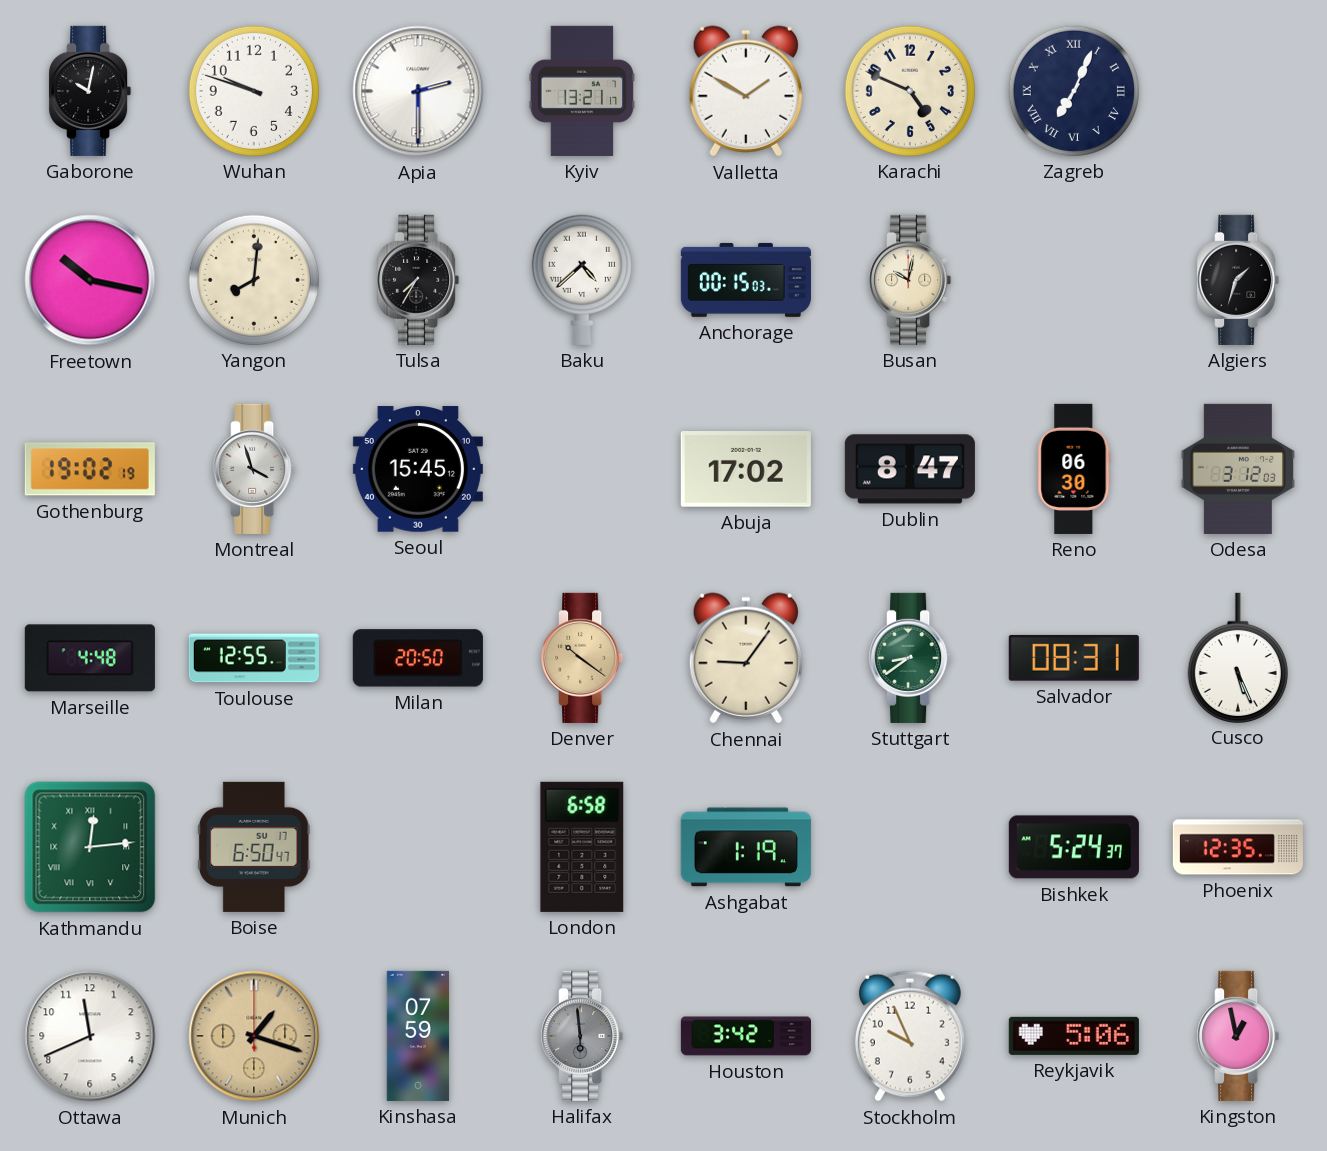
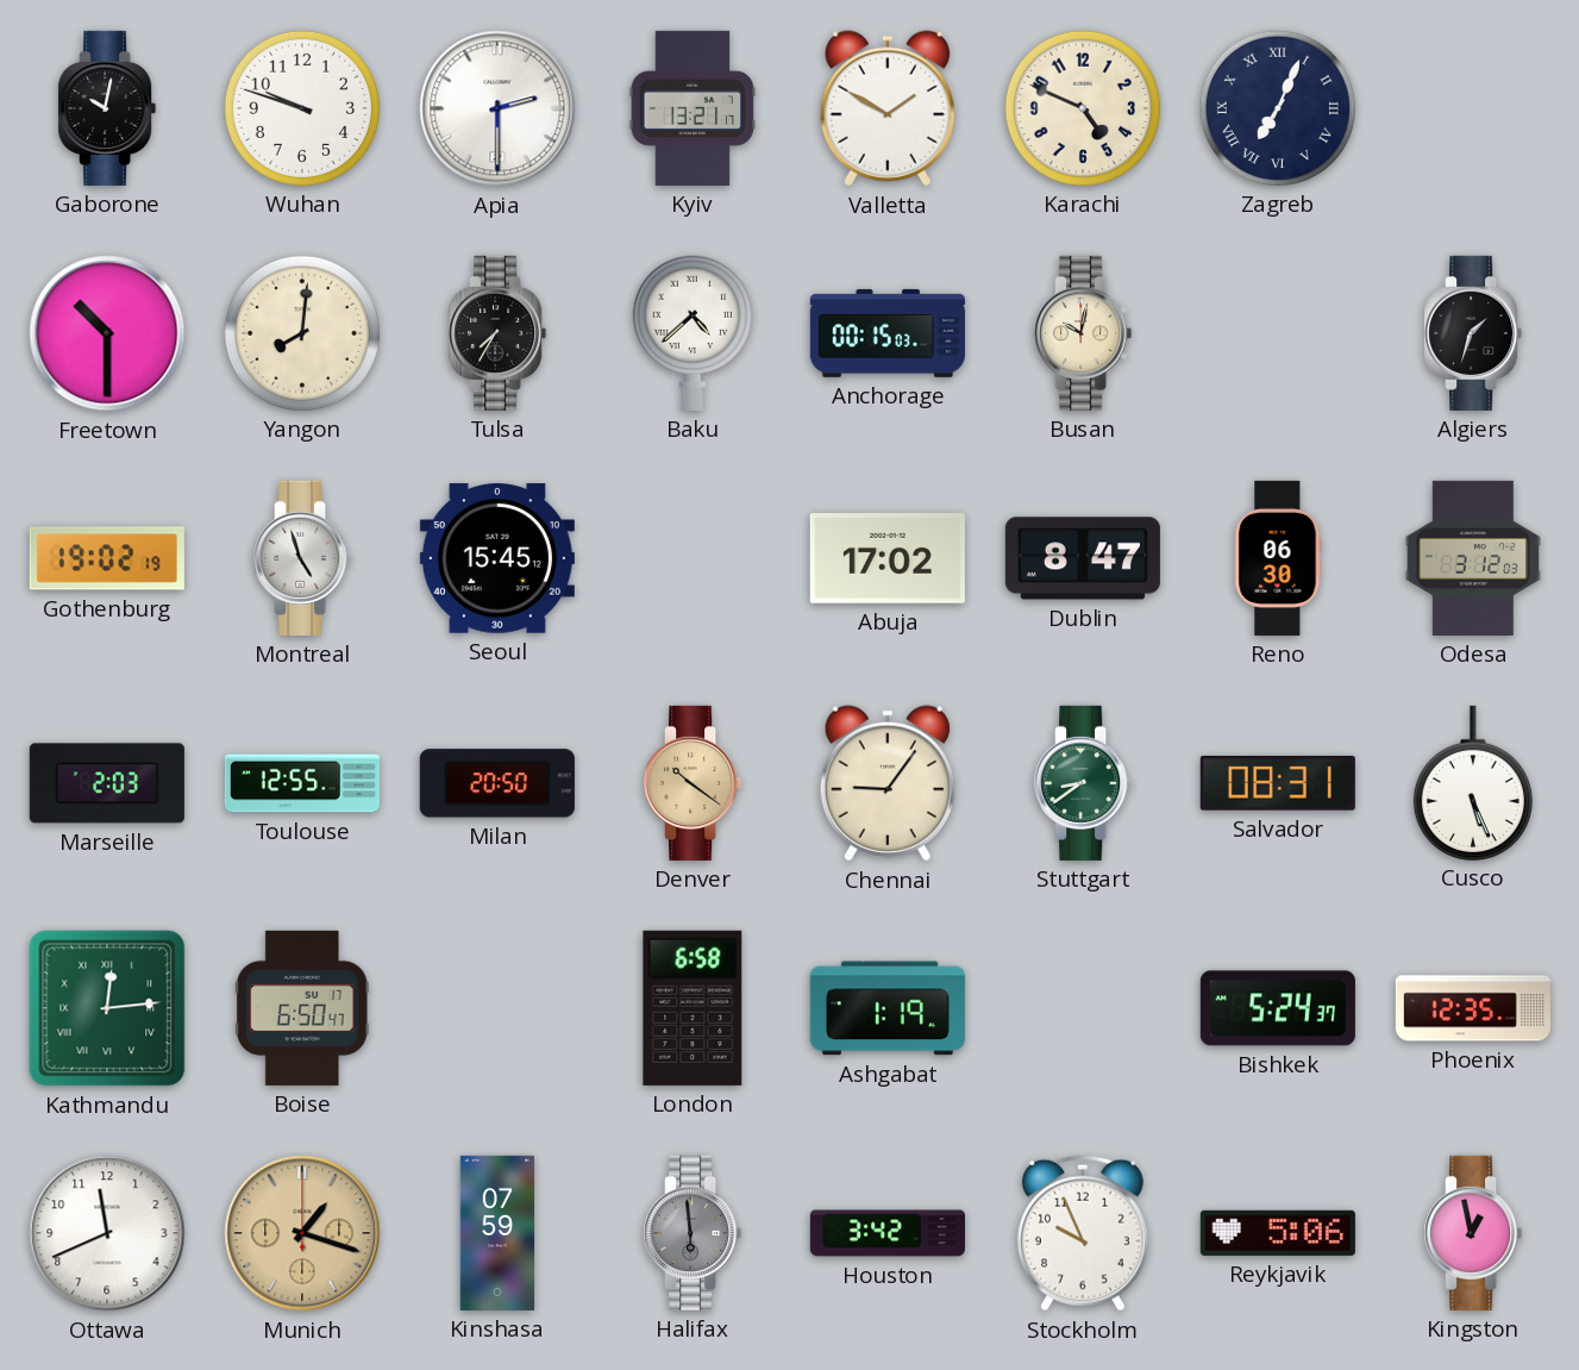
Freetown: 10:17 -> 10:30 (107, 333)
Montreal: 3:57 -> 4:57 (302, 558)
Marseille: 4:48 -> 2:03 (107, 783)
